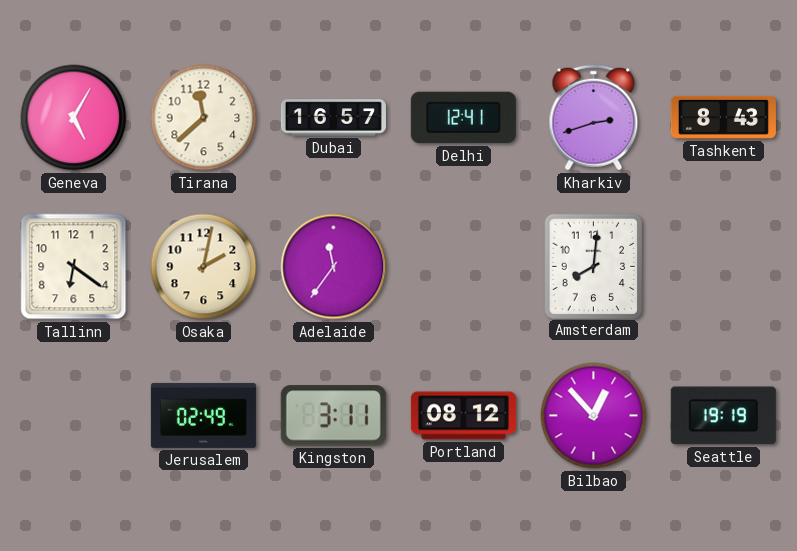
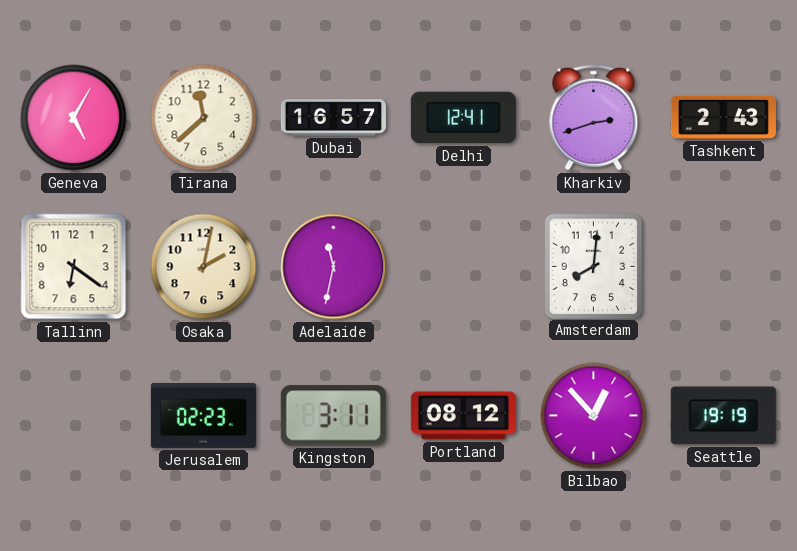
Tashkent: 8:43 -> 2:43 (723, 117)
Adelaide: 11:36 -> 11:32 (334, 267)
Jerusalem: 02:49 -> 02:23 (203, 415)
